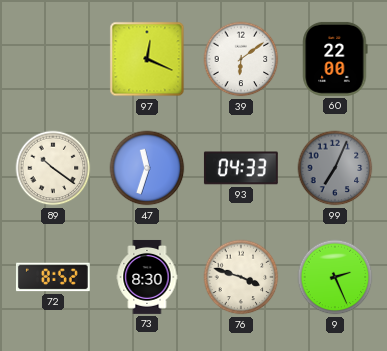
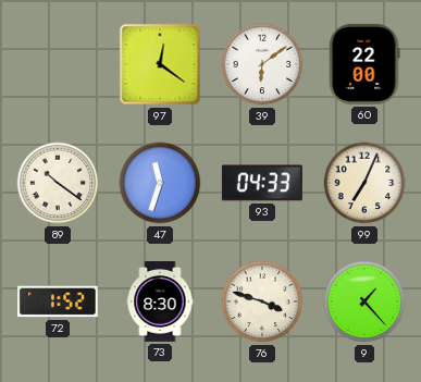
97: 12:19 -> 12:21 (160, 64)
99 dial: grey -> cream (364, 183)
72: 8:52 -> 1:52 (58, 301)
9: 2:26 -> 1:23 (364, 301)
